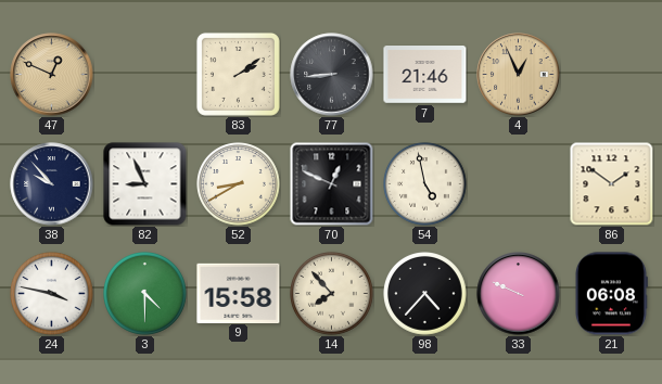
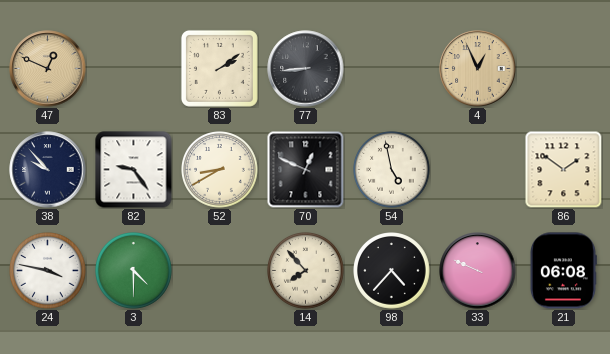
7: 21:46 -> none (425, 75)
82: 8:56 -> 9:24 (134, 170)
9: 15:58 -> none (239, 293)
